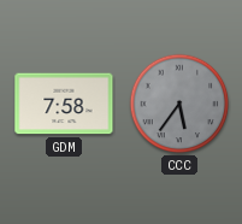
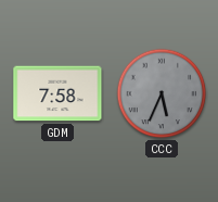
CCC: 5:36 -> 5:34 (162, 93)
